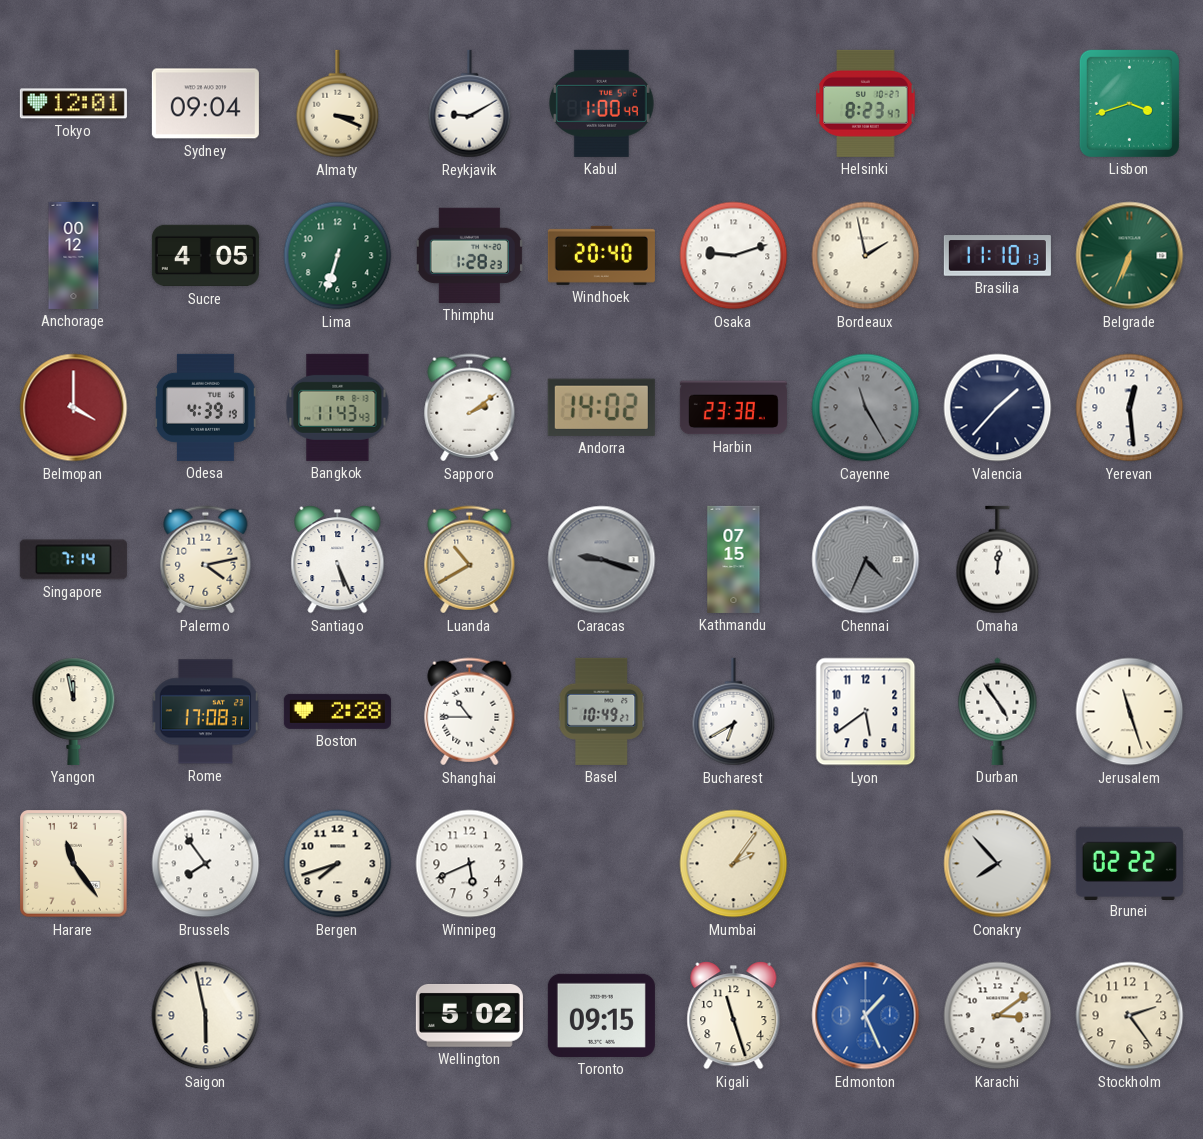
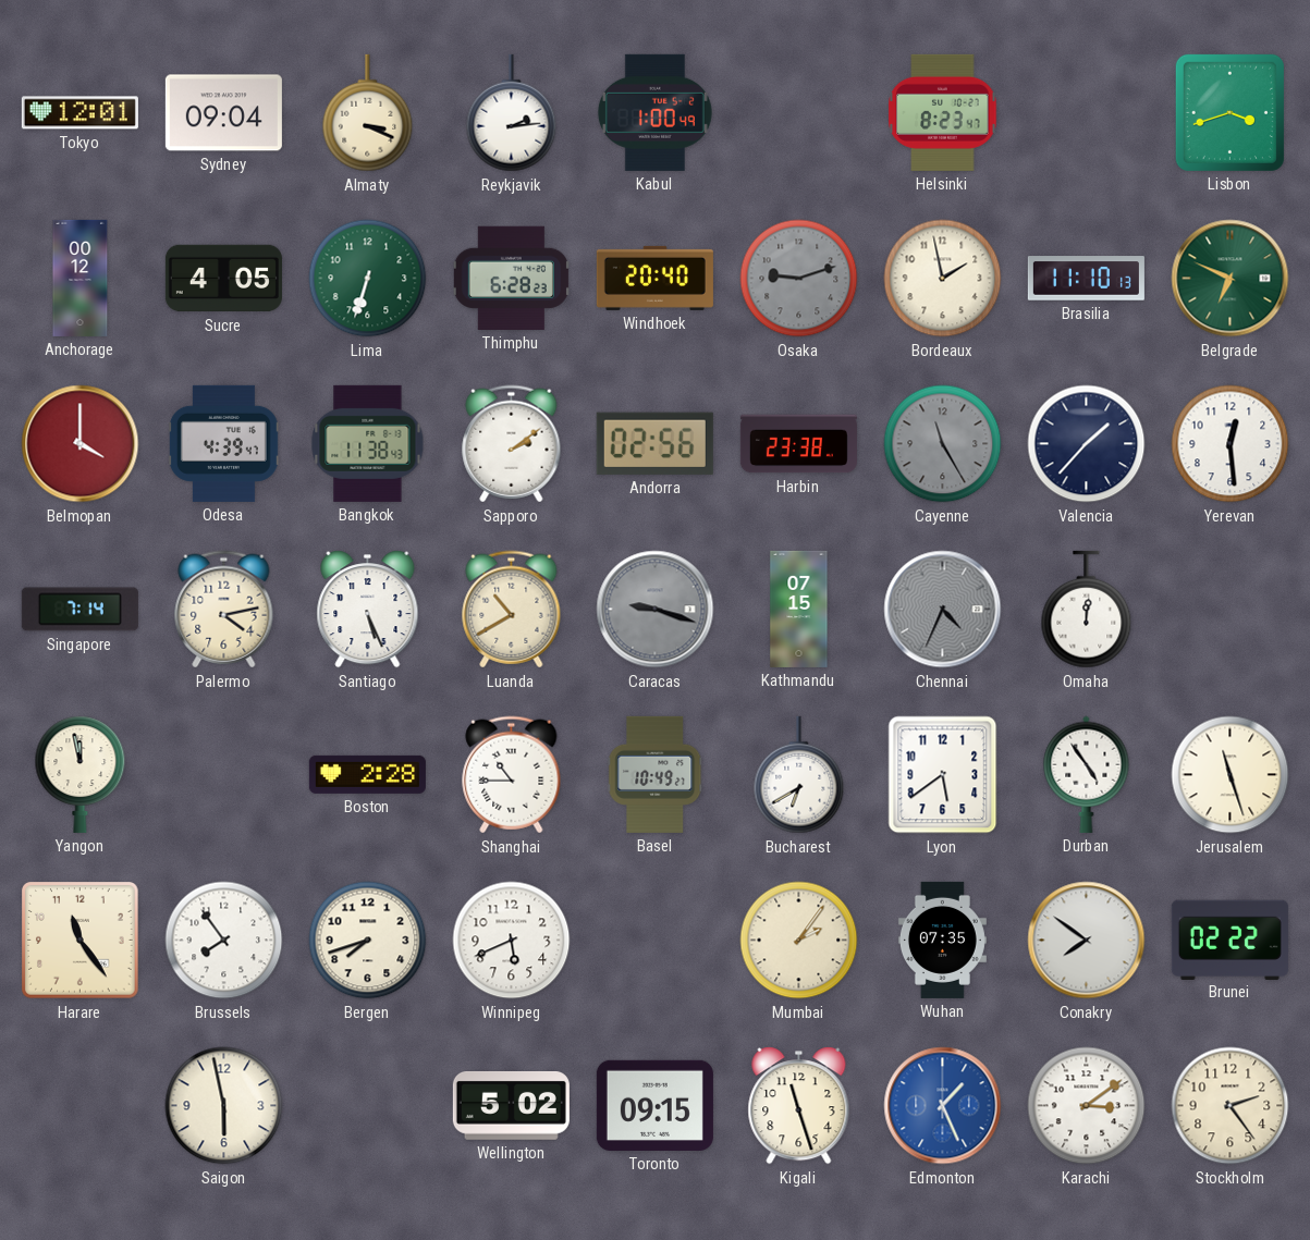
Reykjavik: 9:10 -> 2:14 (512, 113)
Thimphu: 1:28 -> 6:28 (511, 278)
Osaka dial: white -> grey (799, 279)
Belgrade: 6:34 -> 6:49 (1231, 279)
Odesa: 4:39:19 -> 4:39:47 (223, 443)
Bangkok: 11:43 -> 11:38 (368, 443)
Andorra: 14:02 -> 02:56 (654, 443)
Rome: 17:08 -> none (205, 712)
Wuhan: none -> 07:35 (942, 940)
Conakry: 7:53 -> 7:51 (1087, 941)
